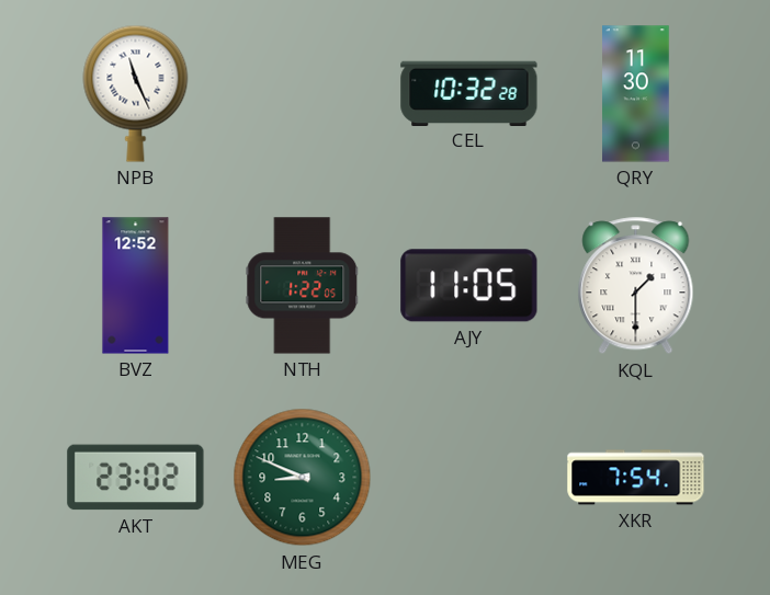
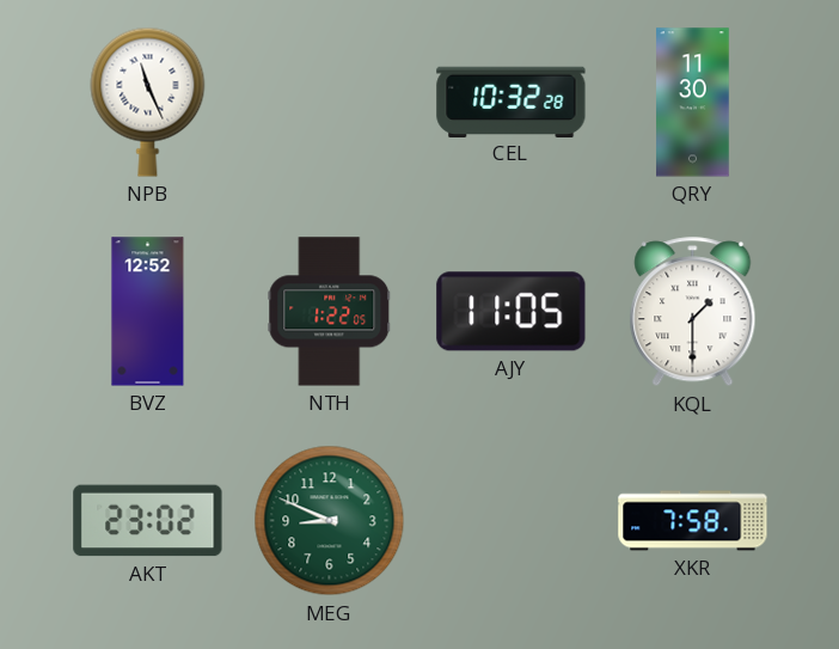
XKR: 7:54 -> 7:58 (693, 521)
